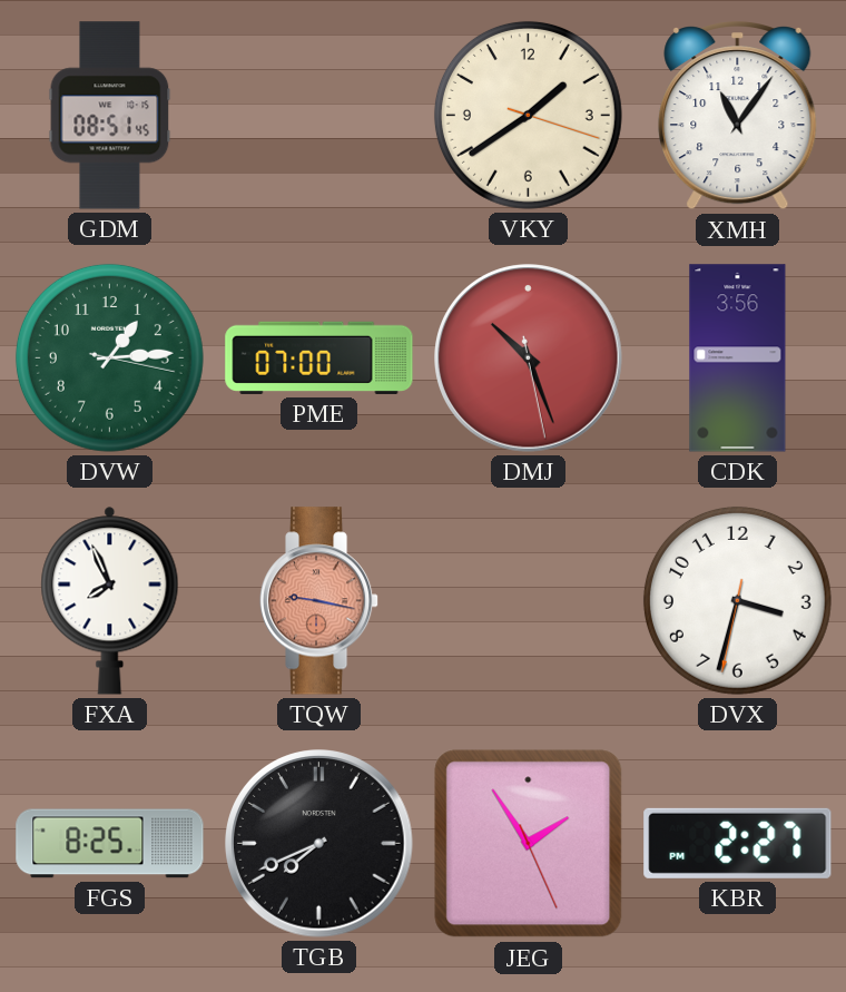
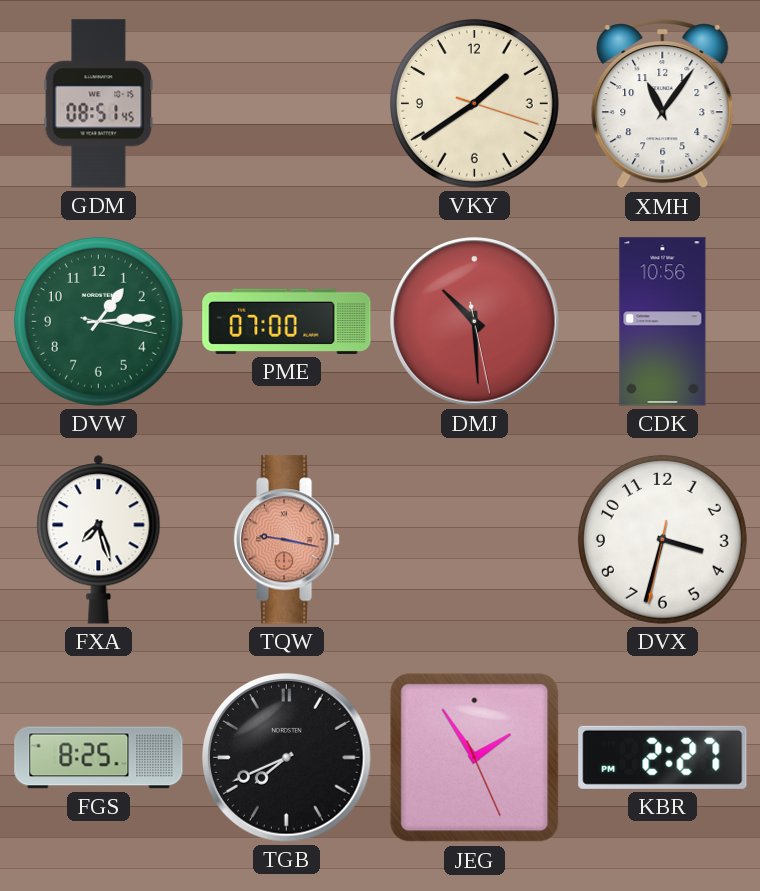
DMJ: 10:26 -> 10:29 (475, 322)
CDK: 3:56 -> 10:56 (663, 322)
FXA: 7:56 -> 7:27 (99, 539)
